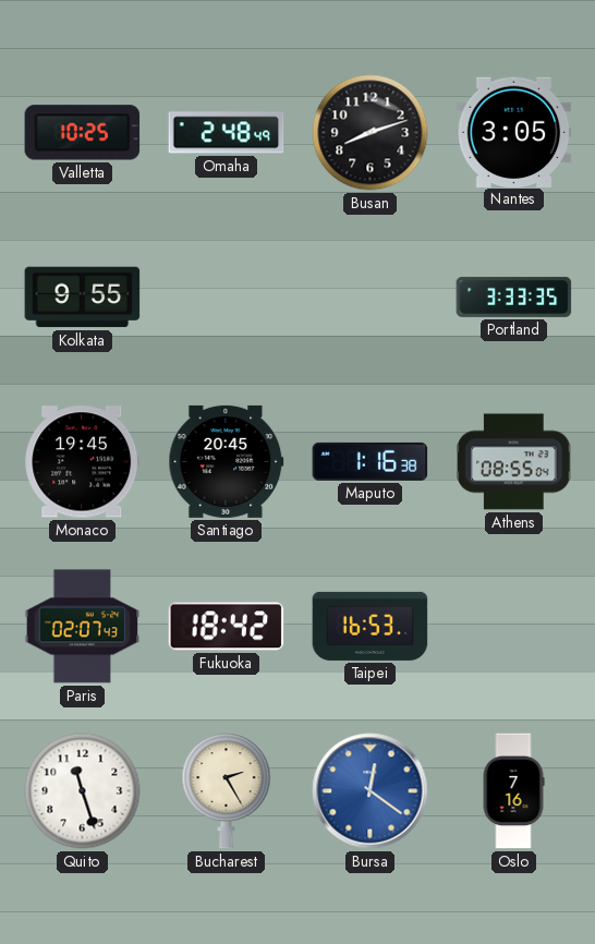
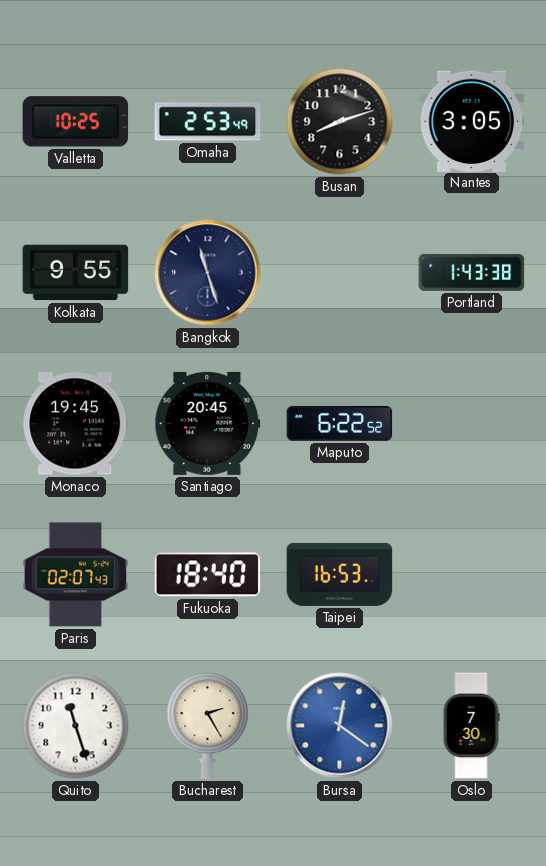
Omaha: 2:48 -> 2:53 (208, 122)
Bangkok: none -> 11:27 (208, 273)
Portland: 3:33 -> 1:43 (472, 272)
Maputo: 1:16 -> 6:22 (340, 423)
Athens: 08:55 -> none (514, 462)
Fukuoka: 18:42 -> 18:40 (208, 575)
Oslo: 7:16 -> 7:30 (471, 726)
